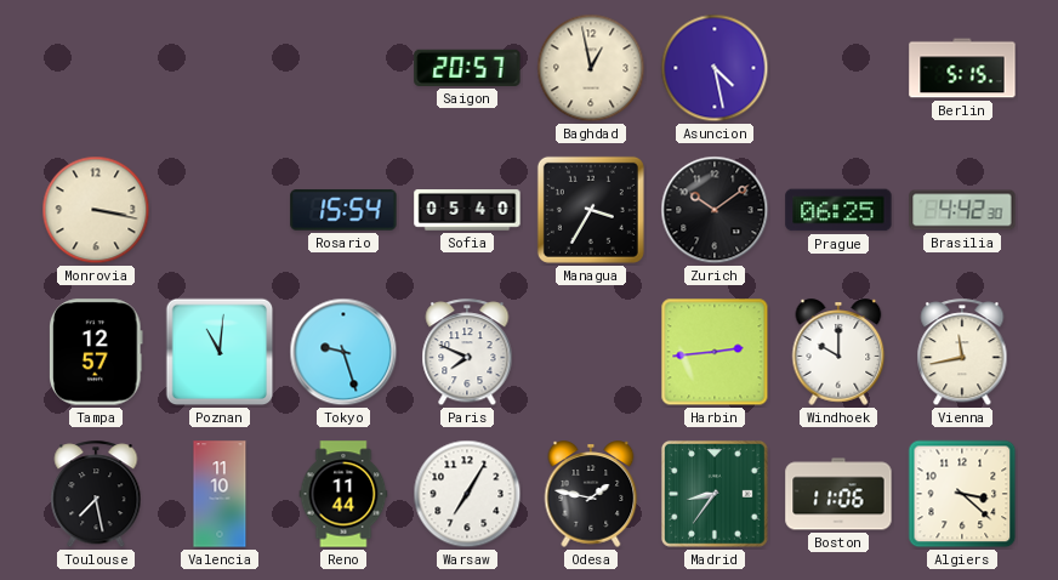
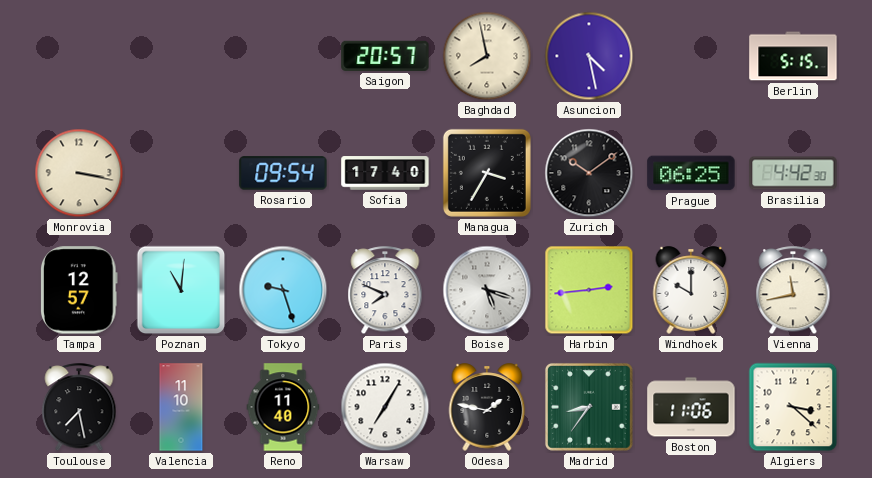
Baghdad: 12:58 -> 7:58 (487, 56)
Rosario: 15:54 -> 09:54 (283, 173)
Sofia: 05:40 -> 17:40 (385, 173)
Boise: none -> 5:18 (487, 290)
Reno: 11:44 -> 11:40 (283, 407)
